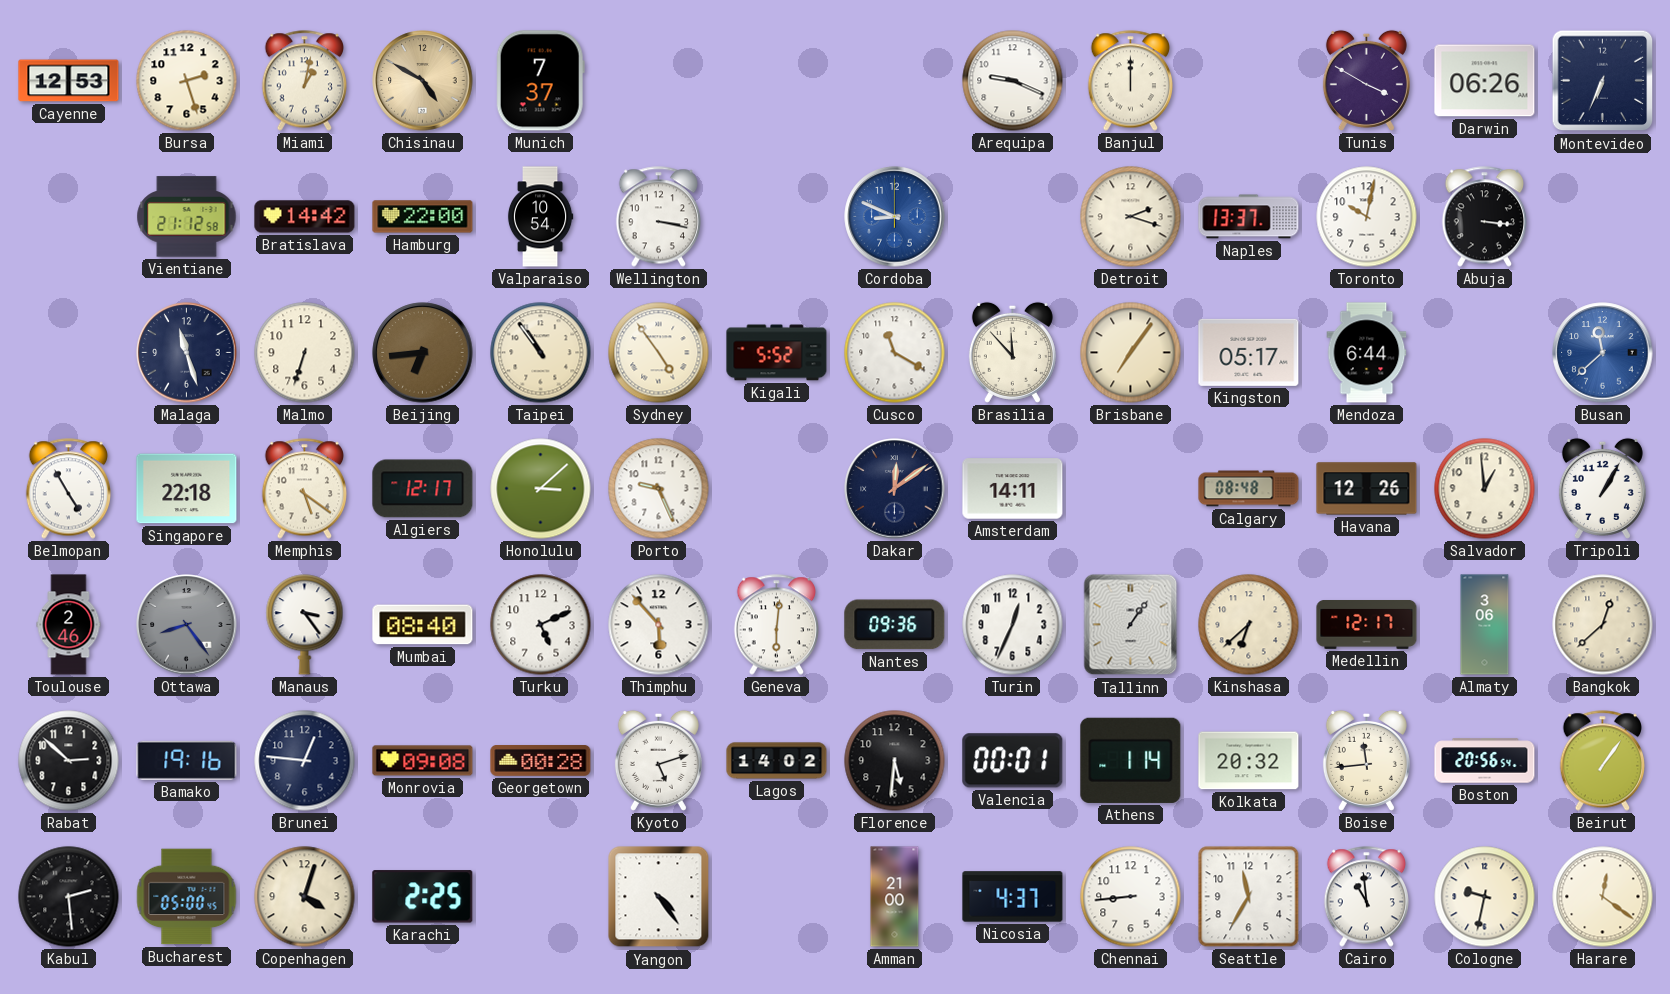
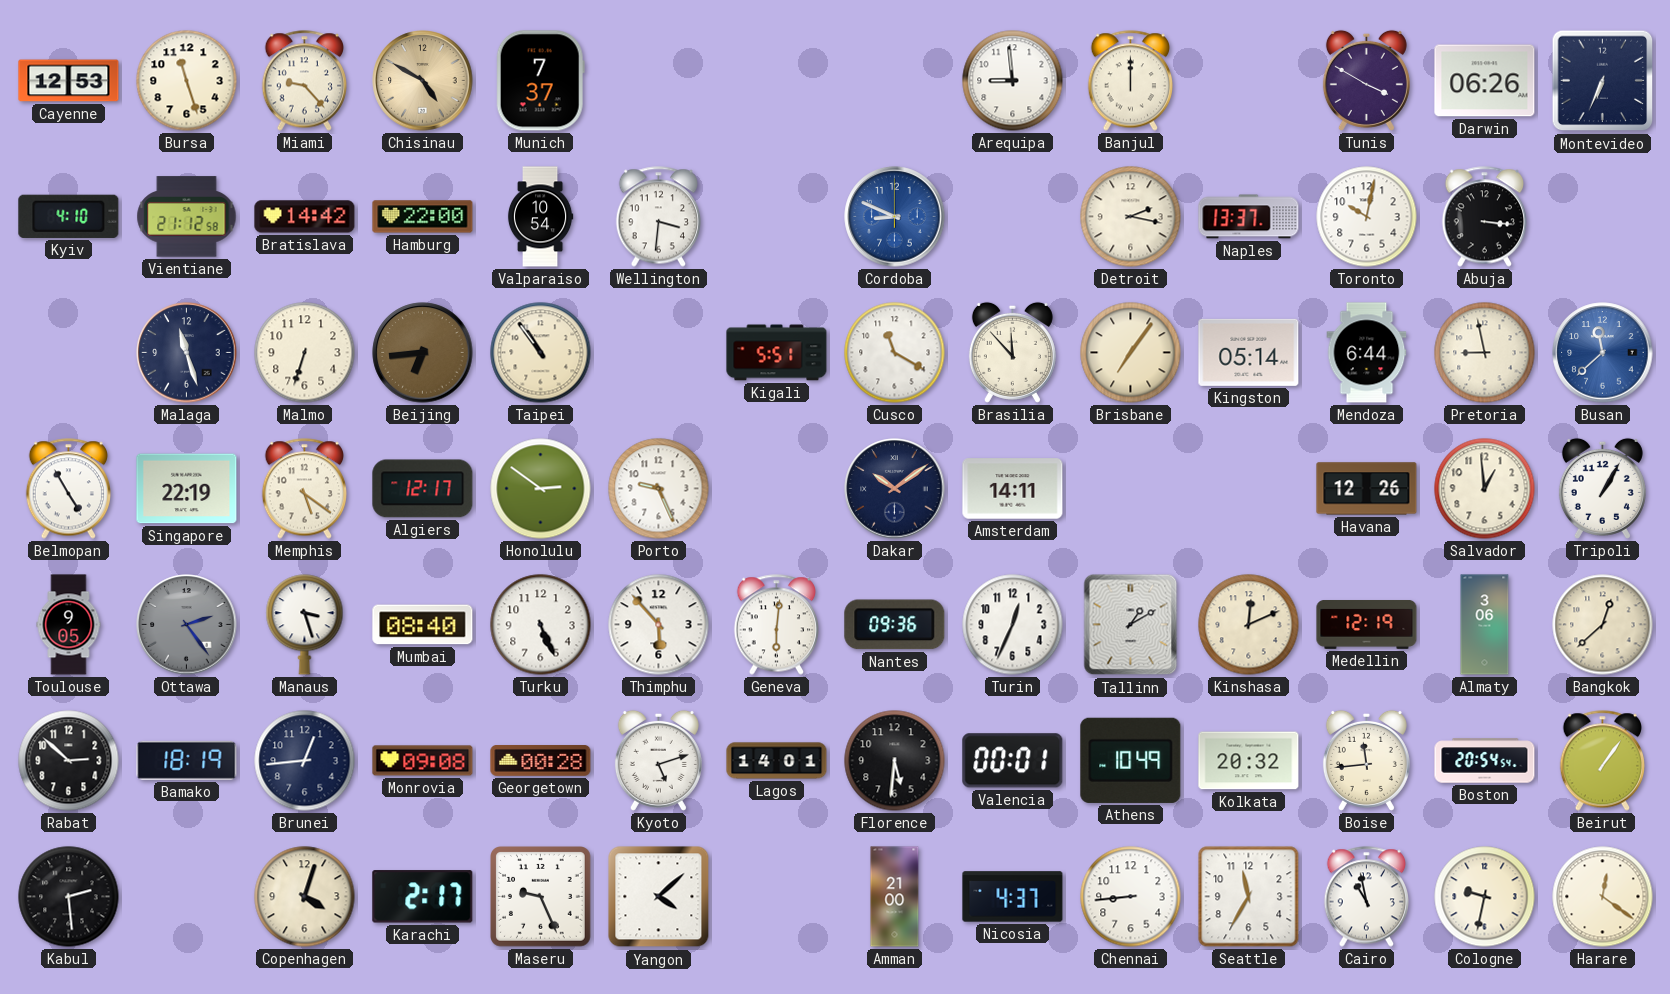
Bursa: 2:27 -> 11:27 (187, 81)
Miami: 1:02 -> 9:23 (304, 81)
Arequipa: 9:19 -> 8:59 (1013, 81)
Kyiv: none -> 4:10 (69, 216)
Wellington: 3:17 -> 3:31 (658, 217)
Detroit: 2:18 -> 2:17 (1131, 217)
Sydney: 4:54 -> none (659, 353)
Kigali: 5:52 -> 5:51 (777, 353)
Kingston: 05:17 -> 05:14 (1249, 352)
Pretoria: none -> 8:58 (1485, 353)
Singapore: 22:18 -> 22:19 (187, 489)
Honolulu: 3:08 -> 2:51 (541, 489)
Dakar: 12:09 -> 10:09 (895, 489)
Calgary: 08:48 -> none (1249, 489)
Toulouse: 2:46 -> 9:05 (69, 625)
Ottawa: 8:24 -> 2:24 (187, 625)
Manaus: 3:24 -> 3:27 (305, 625)
Turku: 5:11 -> 5:26 (541, 625)
Tallinn: 1:06 -> 1:10 (1131, 625)
Kinshasa: 6:38 -> 12:11 (1249, 625)
Medellin: 12:17 -> 12:19 (1367, 625)
Bamako: 19:16 -> 18:19 (187, 760)
Brunei: 12:46 -> 12:44 (305, 761)
Lagos: 14:02 -> 14:01 (777, 761)
Athens: 1:14 -> 10:49 (1131, 760)
Boston: 20:56 -> 20:54 (1485, 761)
Bucharest: 05:00 -> none (187, 897)
Karachi: 2:25 -> 2:17 (423, 897)
Maseru: none -> 9:26 (541, 897)
Yangon: 4:24 -> 4:08 (659, 897)
Cairo: 10:59 -> 10:58 (1366, 897)
